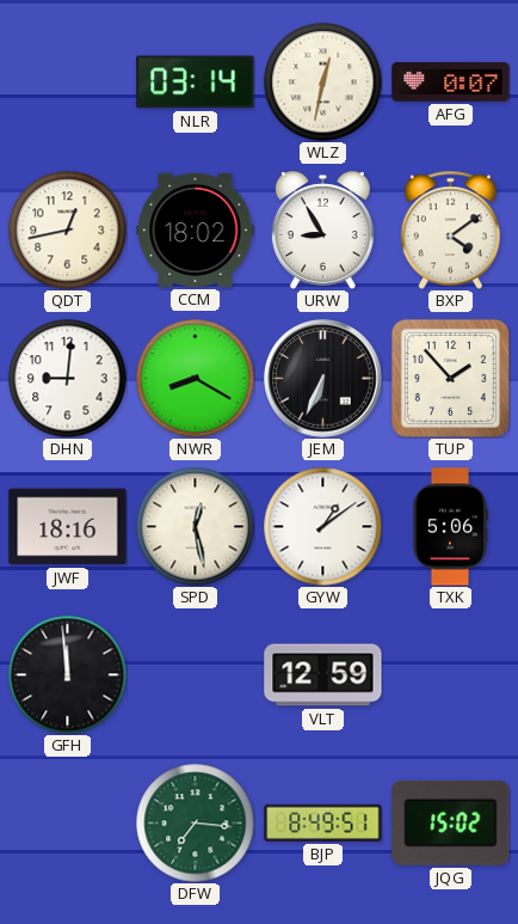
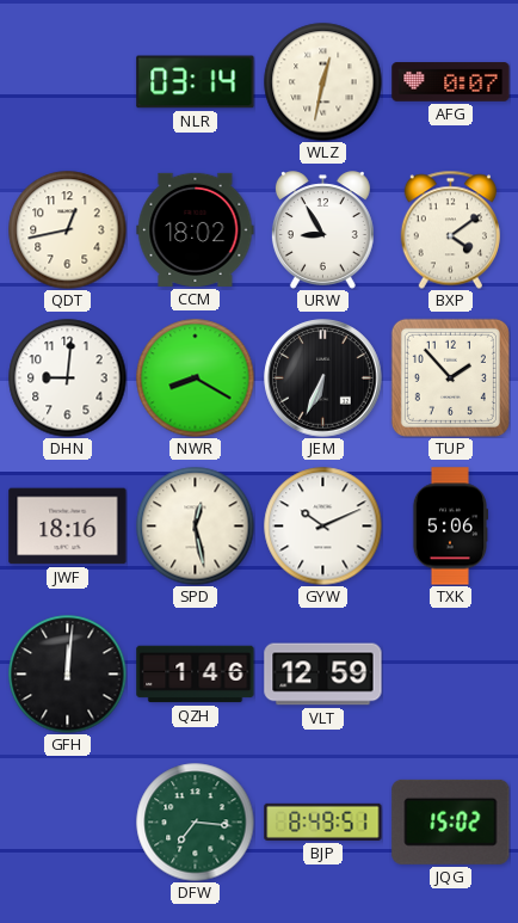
GYW: 1:09 -> 10:11 (323, 527)
GFH: 11:59 -> 12:01 (68, 675)
QZH: none -> 1:46 (196, 675)
